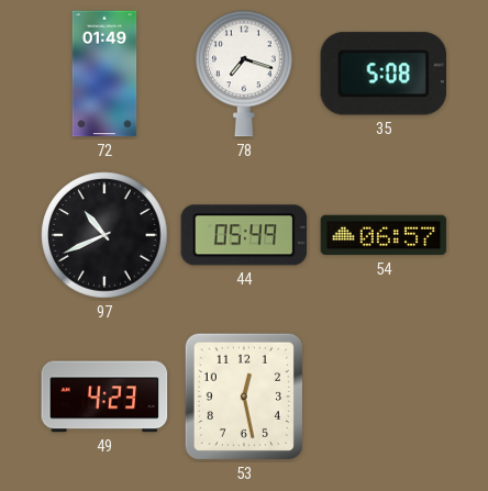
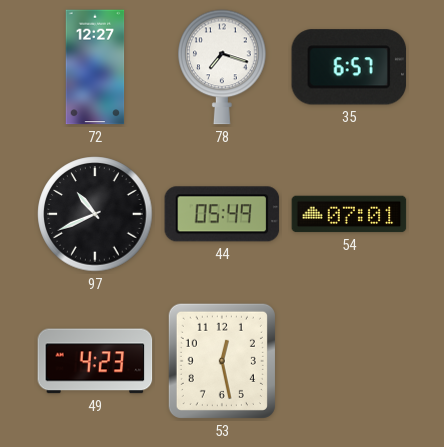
72: 01:49 -> 12:27 (95, 67)
35: 5:08 -> 6:57 (349, 67)
54: 06:57 -> 07:01 (349, 214)
